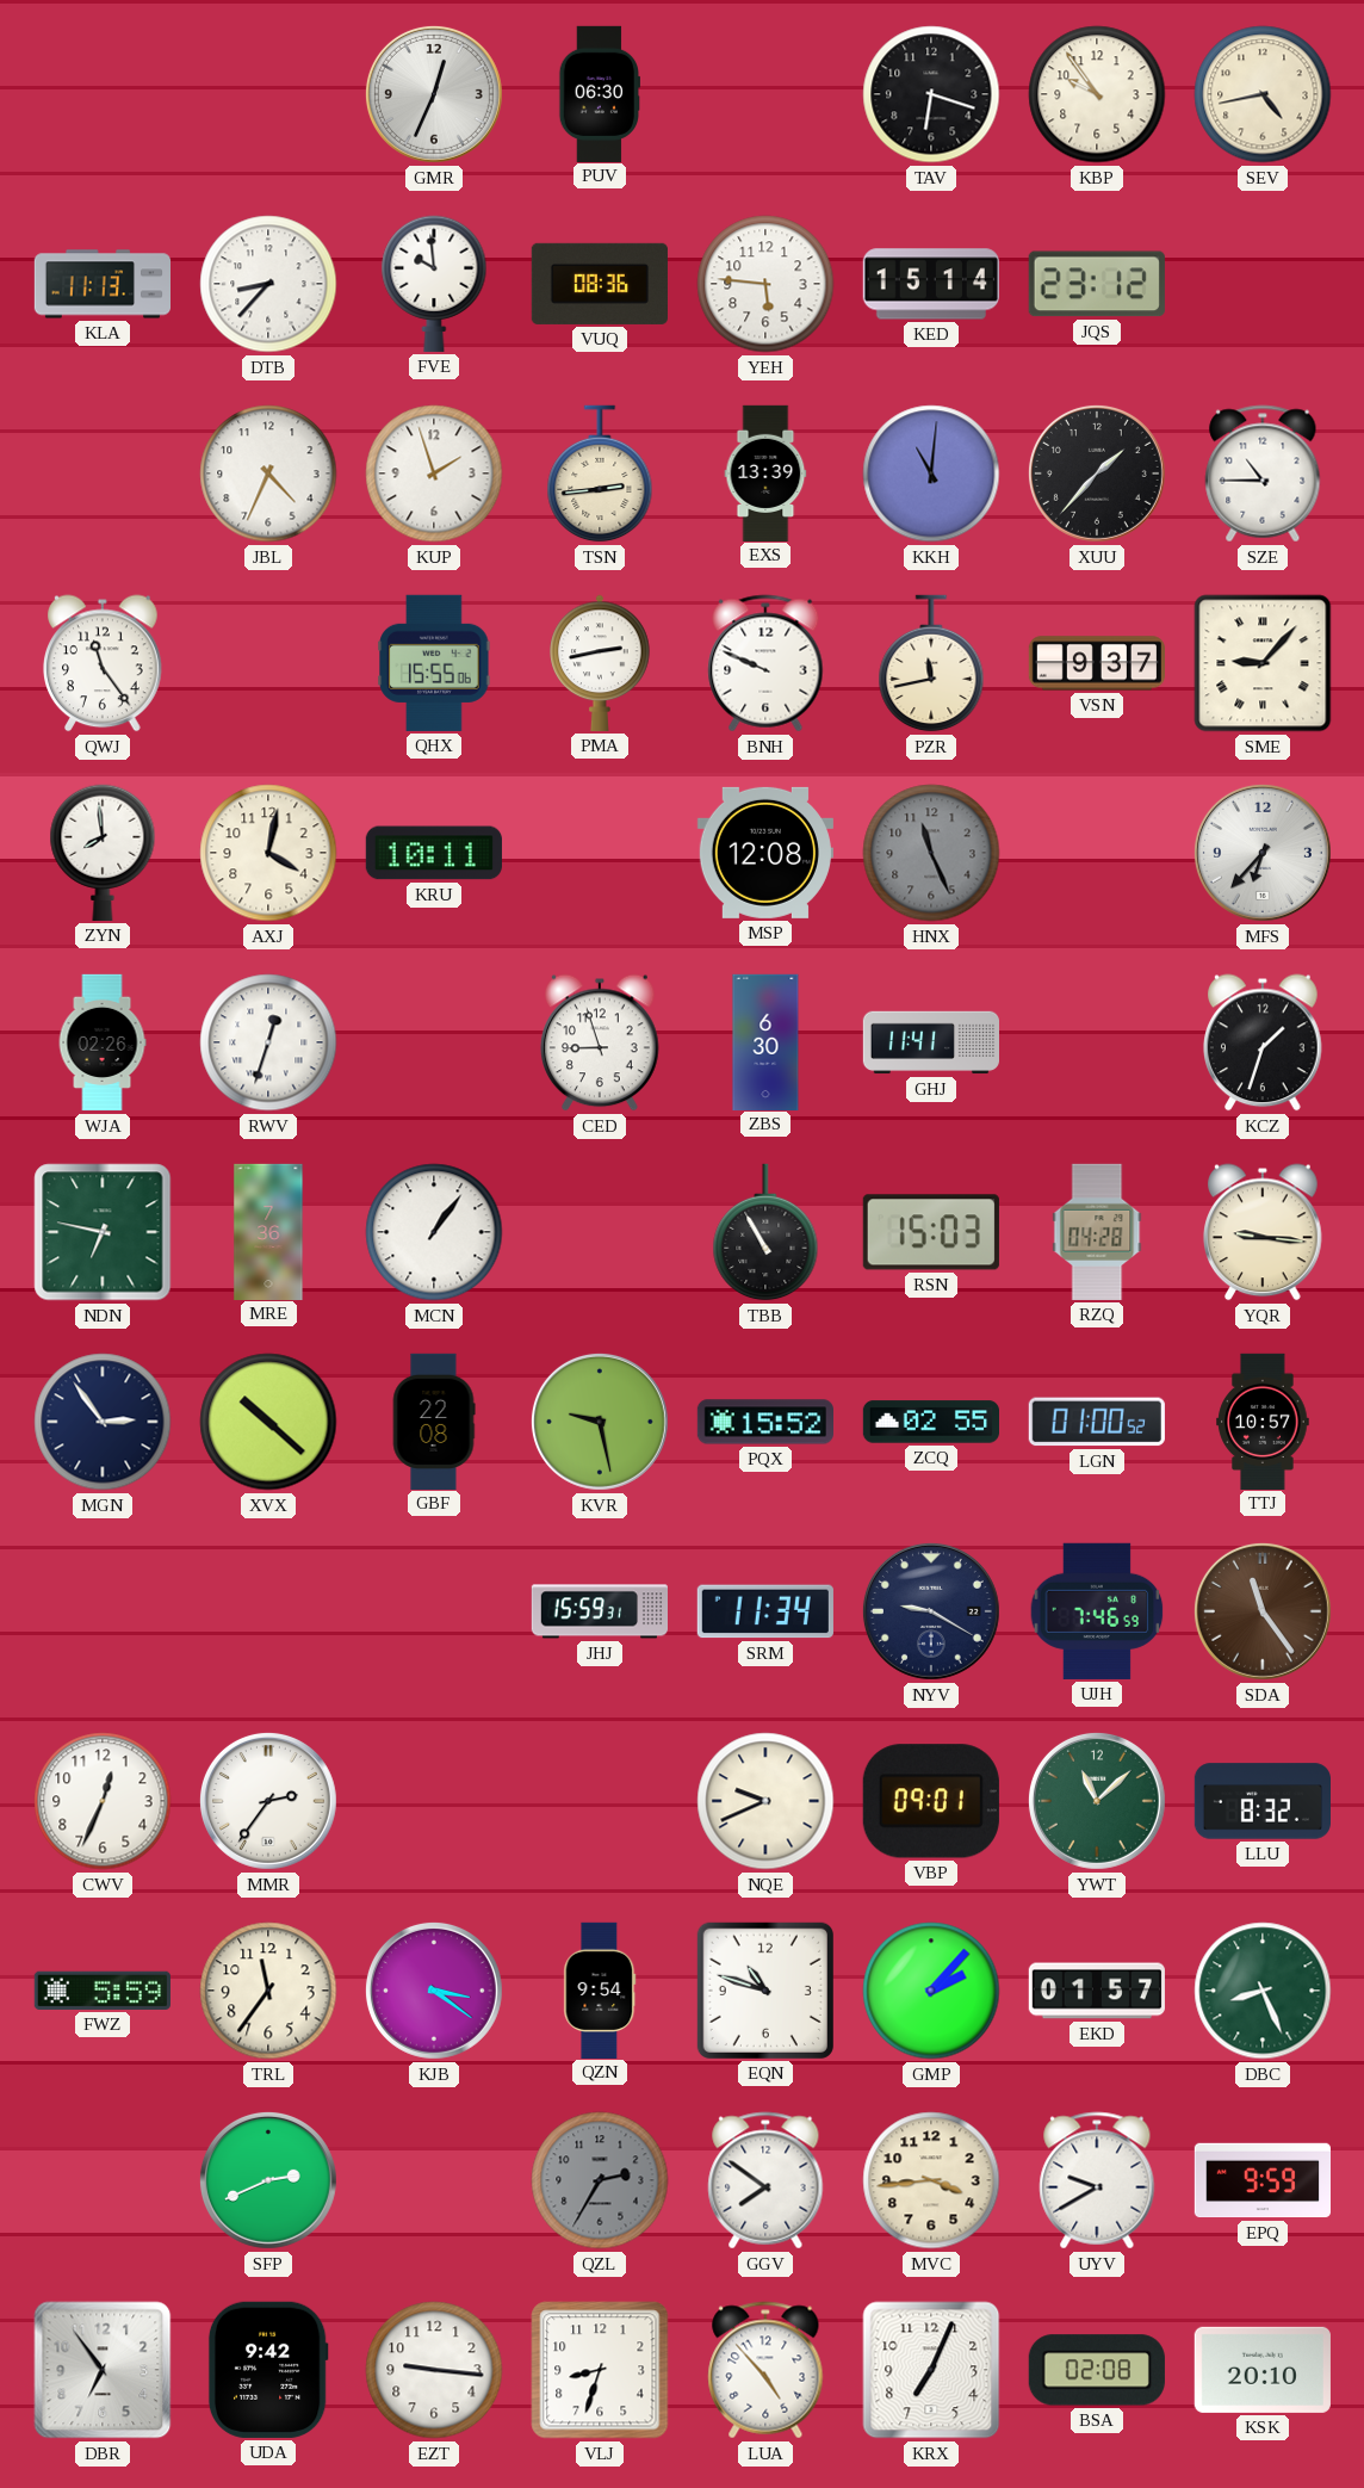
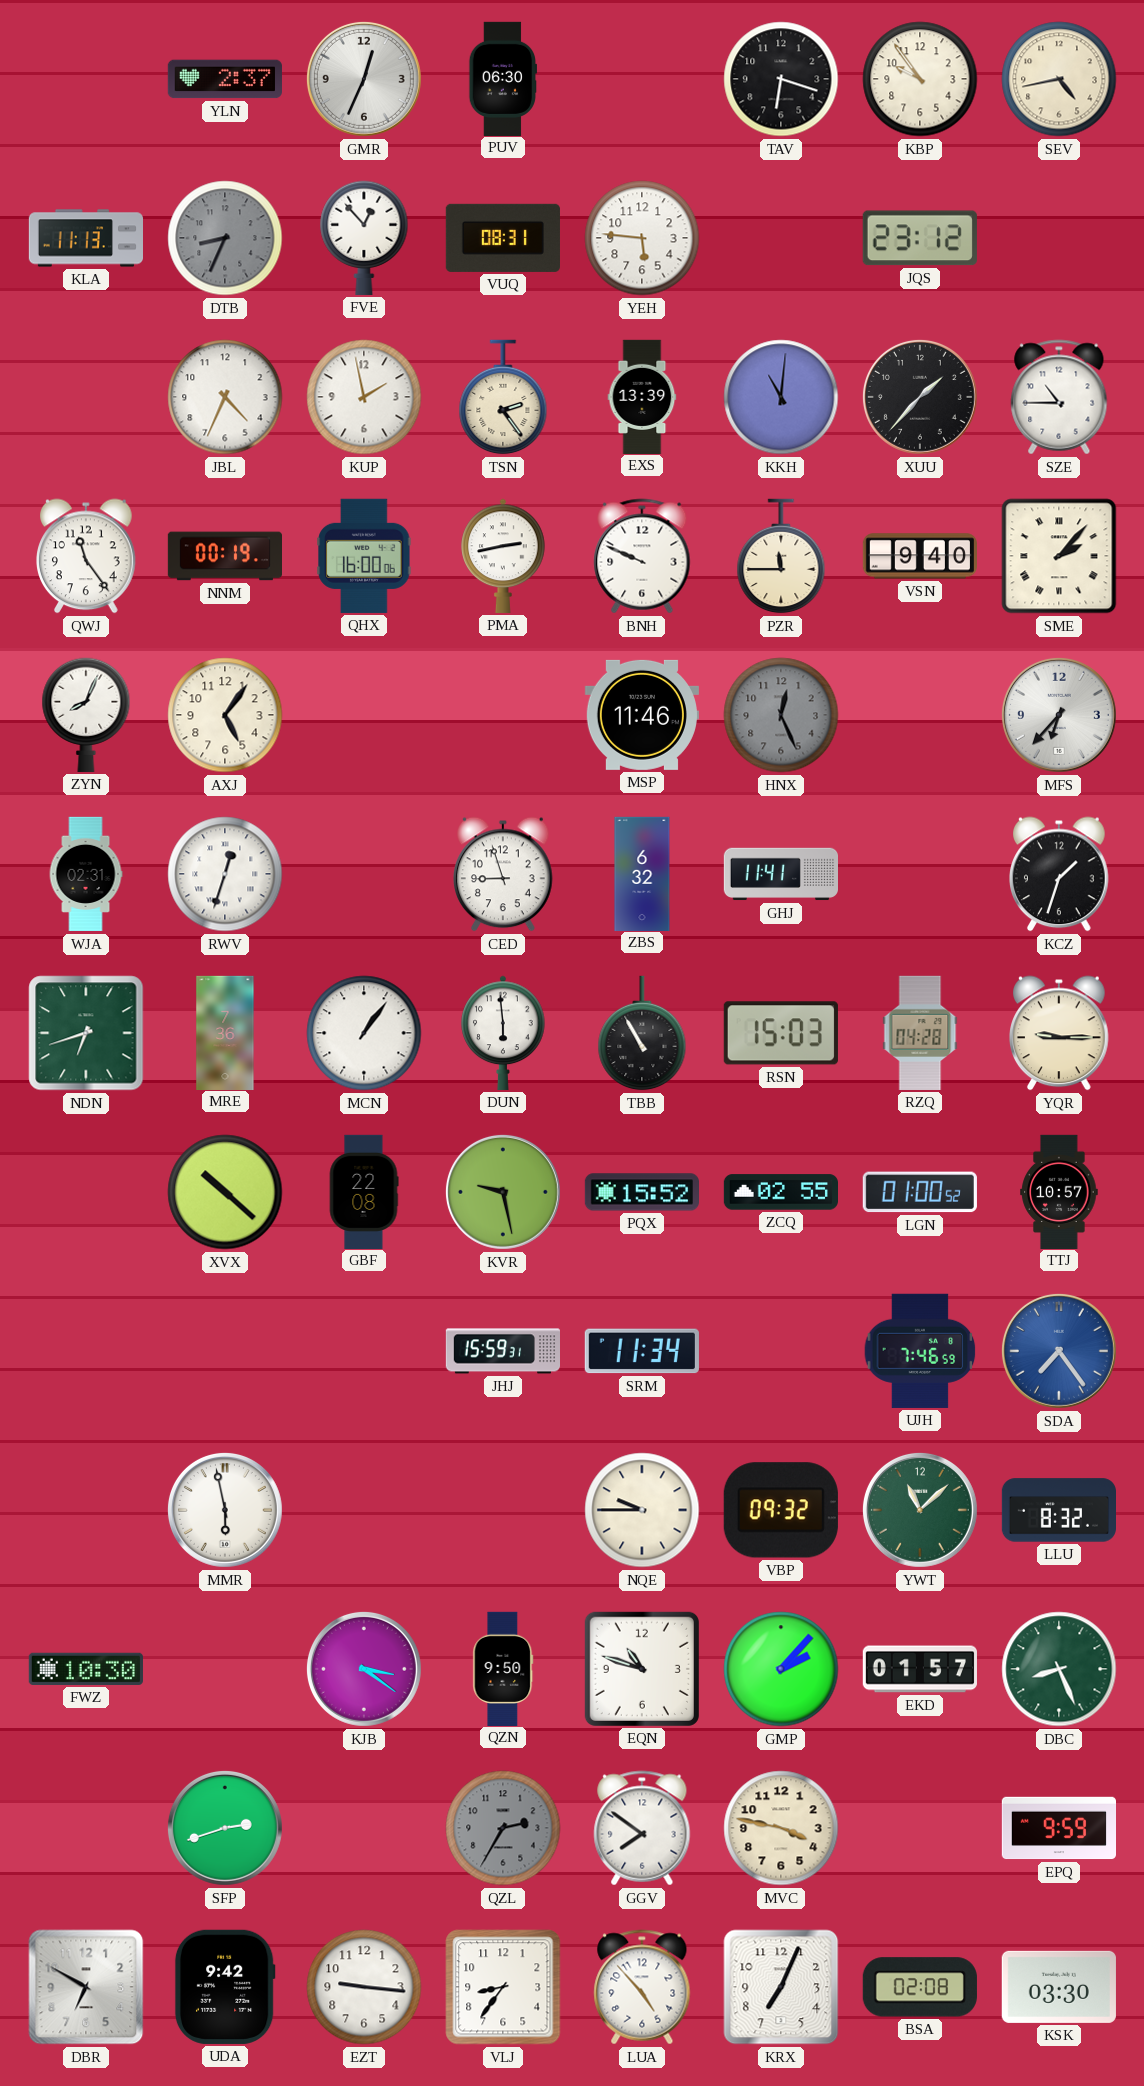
YLN: none -> 2:37 (225, 79)
DTB: 8:37 -> 8:34 (225, 238)
DTB dial: white -> grey (225, 238)
FVE: 9:59 -> 12:53 (364, 238)
VUQ: 08:36 -> 08:31 (503, 238)
KED: 15:14 -> none (931, 284)
KUP: 1:57 -> 1:58 (364, 397)
TSN: 2:44 -> 2:24 (503, 397)
NNM: none -> 00:19 (224, 556)
QHX: 15:55 -> 16:00 (364, 556)
PZR: 11:43 -> 11:45 (781, 556)
VSN: 9:37 -> 9:40 (919, 556)
SME: 9:07 -> 2:07 (1059, 556)
ZYN: 7:59 -> 8:04 (86, 715)
AXJ: 4:02 -> 5:06 (225, 715)
KRU: 10:11 -> none (434, 853)
MSP: 12:08 -> 11:46 (642, 715)
HNX: 11:26 -> 12:26 (781, 715)
WJA: 02:26 -> 02:31 (86, 874)
ZBS: 6:30 -> 6:32 (642, 873)
NDN: 6:47 -> 6:42 (86, 1033)
DUN: none -> 5:59 (503, 1033)
YQR: 9:16 -> 9:15 (1060, 1033)
MGN: 2:54 -> none (103, 1422)
NYV: 9:20 -> none (931, 1611)
SDA: 11:24 -> 7:24 (1059, 1351)
SDA dial: brown -> blue (1059, 1351)
CWV: 12:34 -> none (103, 1801)
MMR: 2:36 -> 5:58 (225, 1510)
NQE: 9:41 -> 9:45 (642, 1510)
VBP: 09:01 -> 09:32 (781, 1510)
FWZ: 5:59 -> 10:30 (86, 1669)
TRL: 11:36 -> none (268, 1991)
QZN: 9:54 -> 9:50 (503, 1668)
SFP: 2:41 -> 2:42 (225, 1828)
MVC: 3:44 -> 3:47 (781, 1828)
UYV: 9:40 -> none (1097, 2180)
DBR: 6:54 -> 6:50 (86, 1987)
VLJ: 8:33 -> 8:36 (503, 1987)
KSK: 20:10 -> 03:30 (1059, 1987)
